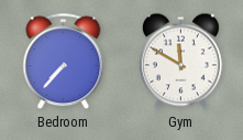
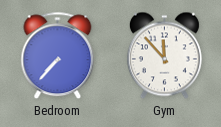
Gym: 11:50 -> 11:53 (164, 56)
